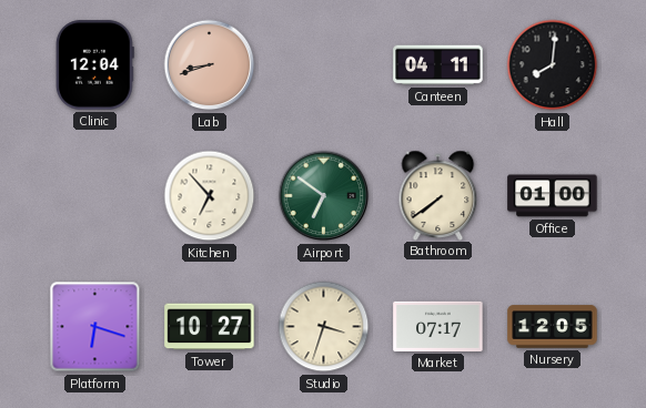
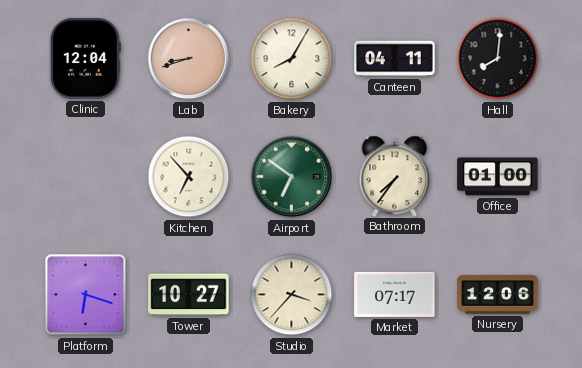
Bakery: none -> 8:05 (292, 59)
Bathroom: 7:39 -> 7:36 (395, 176)
Studio: 3:33 -> 3:37 (292, 295)
Nursery: 12:05 -> 12:06 (498, 295)
